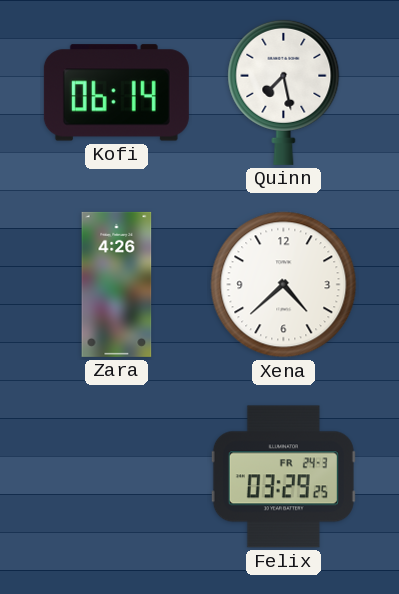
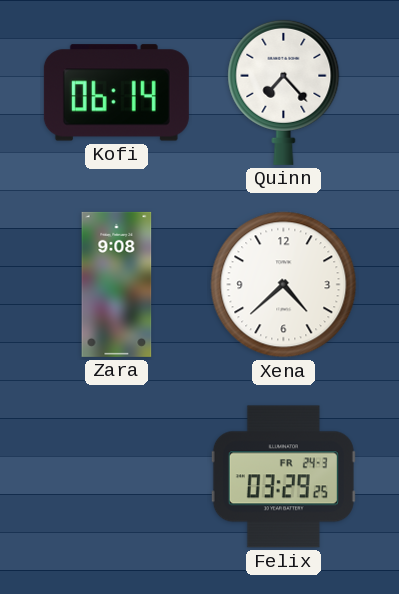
Quinn: 7:28 -> 7:23 (284, 92)
Zara: 4:26 -> 9:08 (117, 284)
